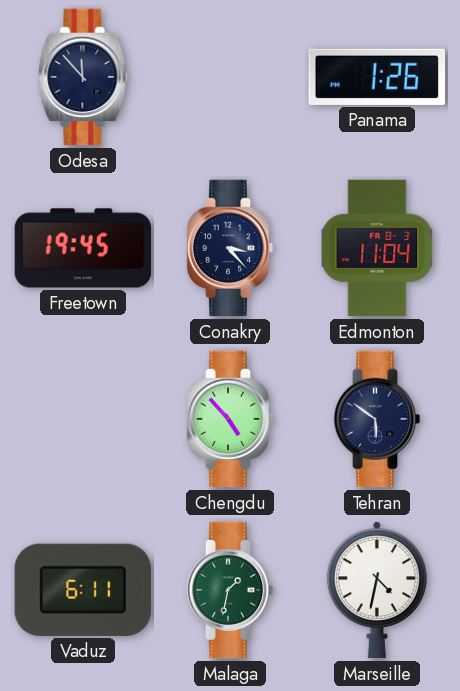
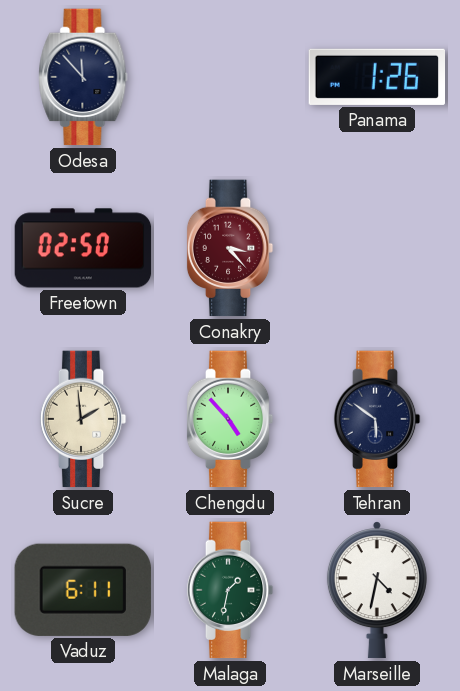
Freetown: 19:45 -> 02:50 (83, 248)
Conakry dial: navy -> burgundy (230, 248)
Edmonton: 11:04 -> none (377, 248)
Sucre: none -> 1:59 (83, 419)
